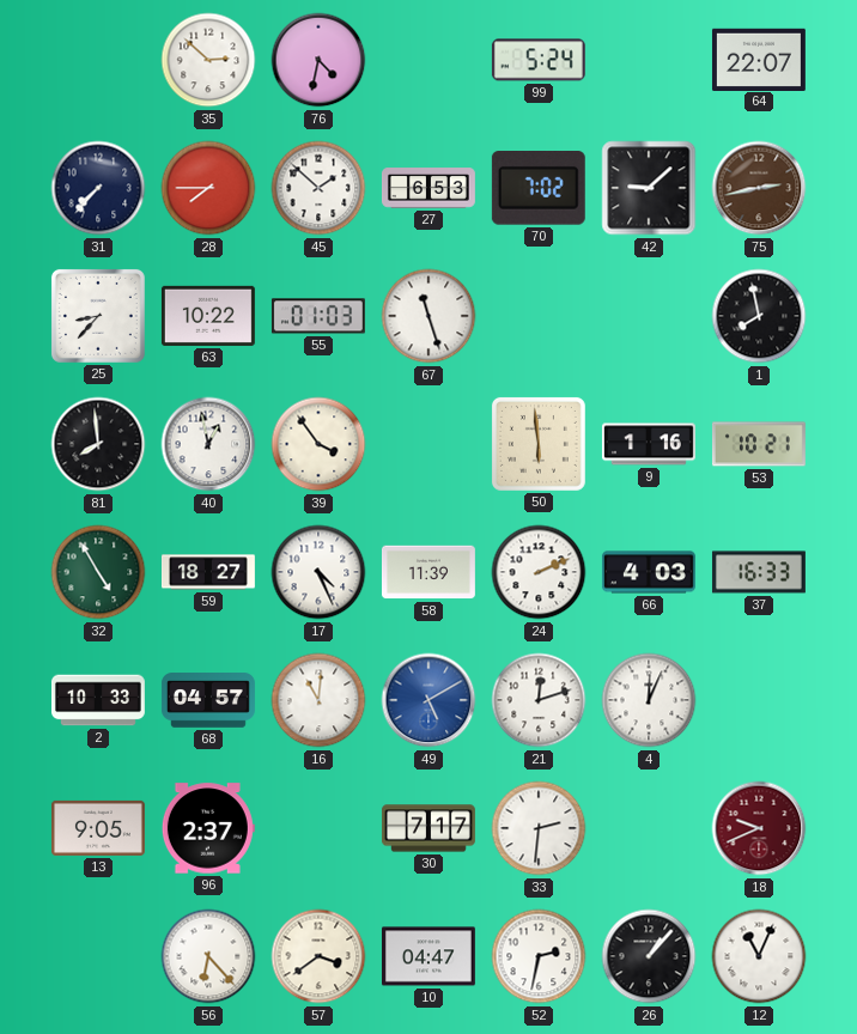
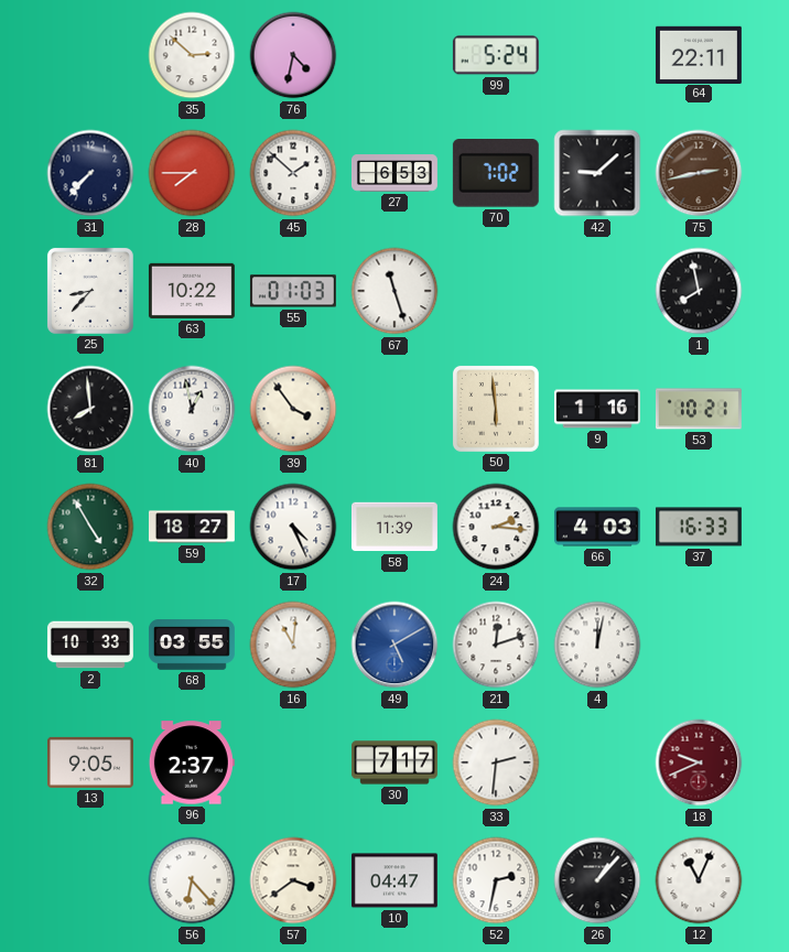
64: 22:07 -> 22:11 (699, 54)
24: 2:11 -> 2:16 (496, 527)
68: 04:57 -> 03:55 (192, 645)
4: 12:04 -> 12:02 (597, 645)
